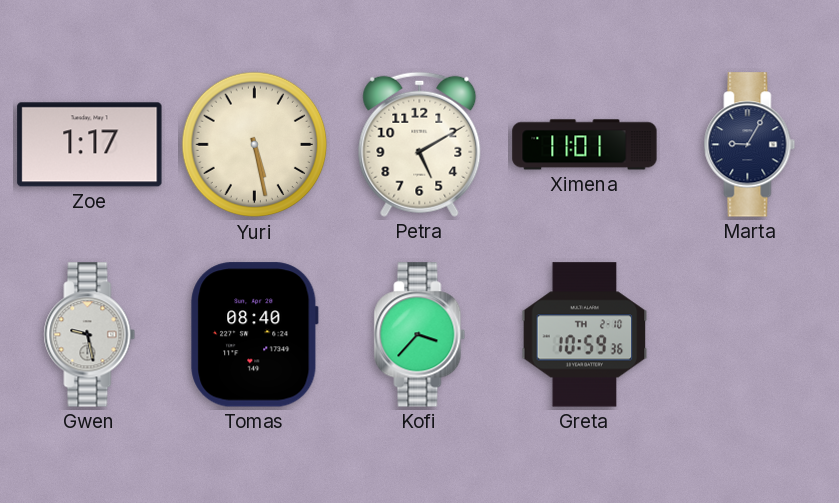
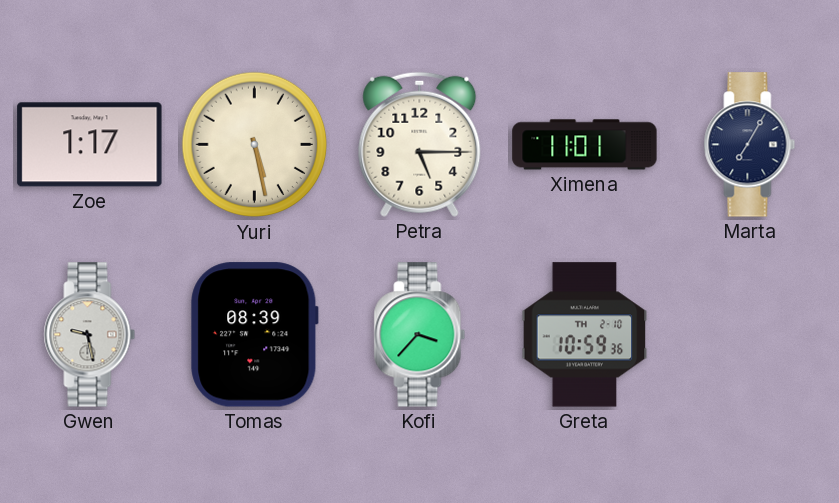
Petra: 5:10 -> 5:15 (420, 144)
Marta: 9:05 -> 7:05 (750, 145)
Tomas: 08:40 -> 08:39 (255, 335)
